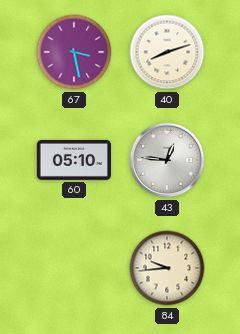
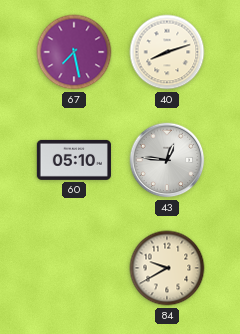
67: 3:28 -> 7:28 (74, 52)
84: 9:44 -> 9:40 (167, 268)
